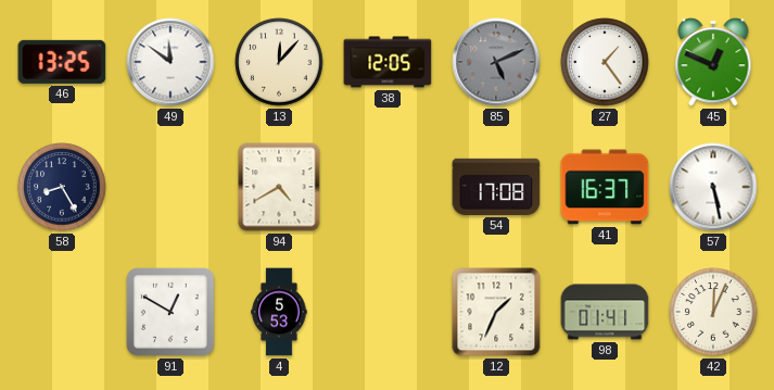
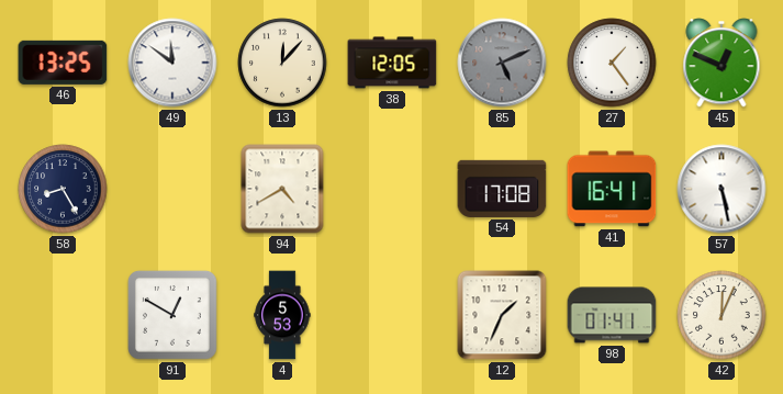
41: 16:37 -> 16:41 (612, 189)
